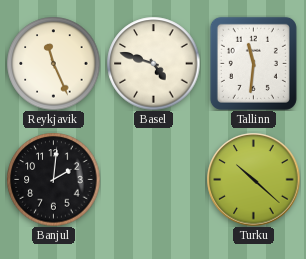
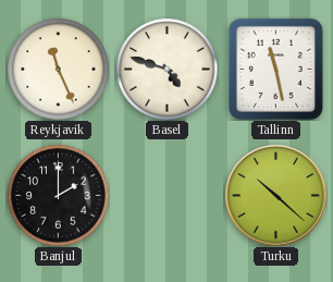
Tallinn: 11:31 -> 11:28 (275, 69)
Banjul: 2:01 -> 2:00 (58, 195)
